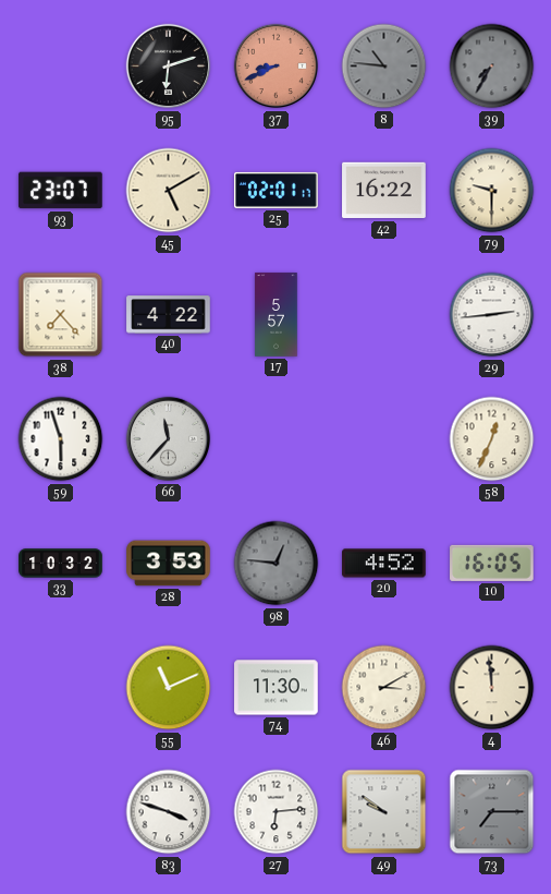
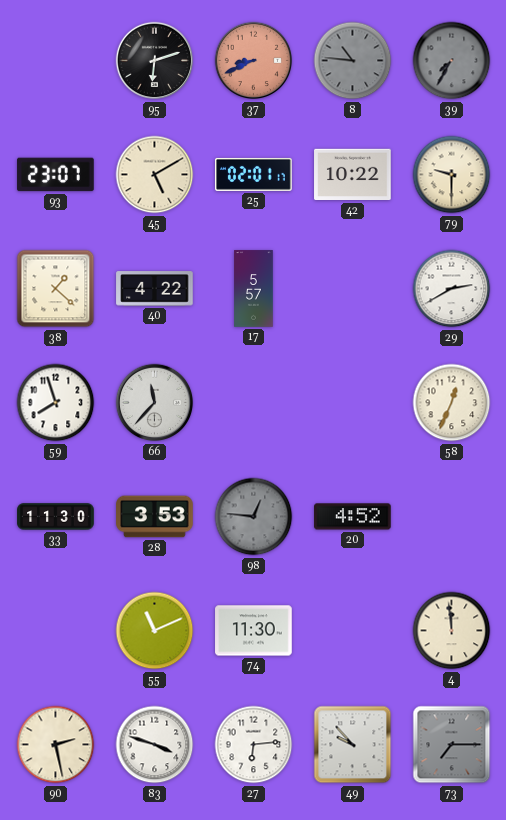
42: 16:22 -> 10:22 (353, 175)
38: 7:23 -> 1:22 (56, 289)
29: 2:44 -> 2:40 (452, 289)
59: 5:57 -> 7:57 (56, 403)
33: 10:32 -> 11:30 (56, 517)
10: 16:05 -> none (492, 563)
46: 3:10 -> none (384, 688)
90: none -> 2:28 (56, 745)
49: 9:51 -> 9:53 (353, 745)
